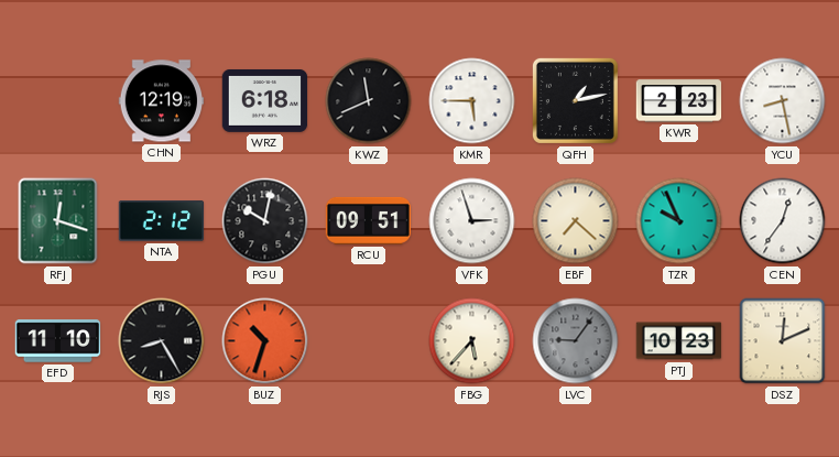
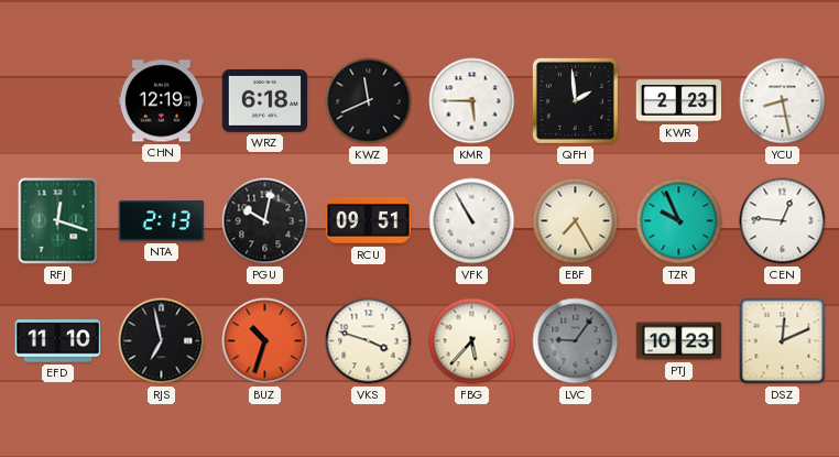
QFH: 1:13 -> 1:59 (575, 100)
NTA: 2:12 -> 2:13 (162, 221)
VFK: 2:57 -> 10:55 (472, 221)
EBF: 7:22 -> 7:25 (576, 221)
CEN: 12:36 -> 12:46 (783, 221)
RJS: 8:25 -> 6:58 (162, 341)
VKS: none -> 3:48 (369, 341)
